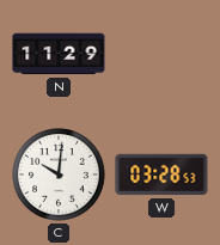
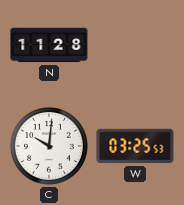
N: 11:29 -> 11:28 (49, 45)
W: 03:28 -> 03:25 (135, 146)
